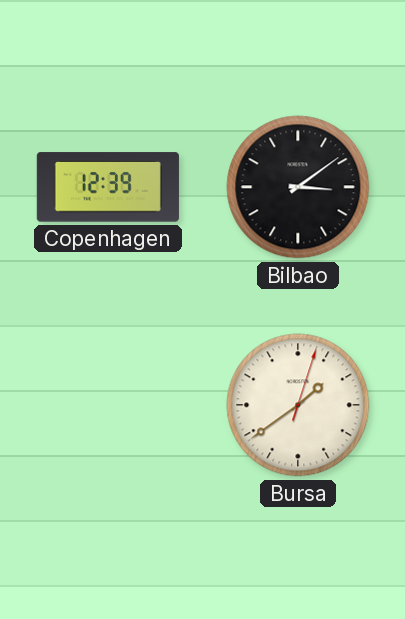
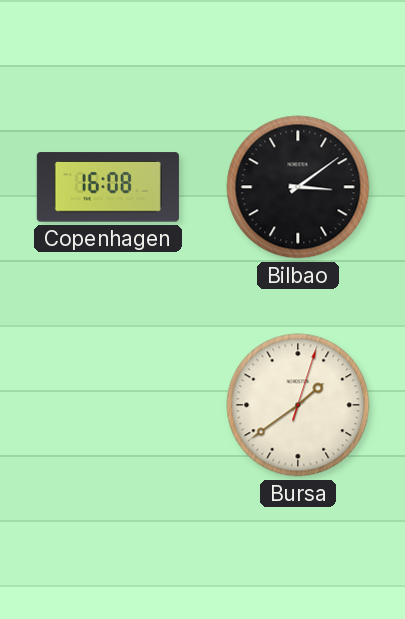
Copenhagen: 12:39 -> 16:08 (108, 187)
